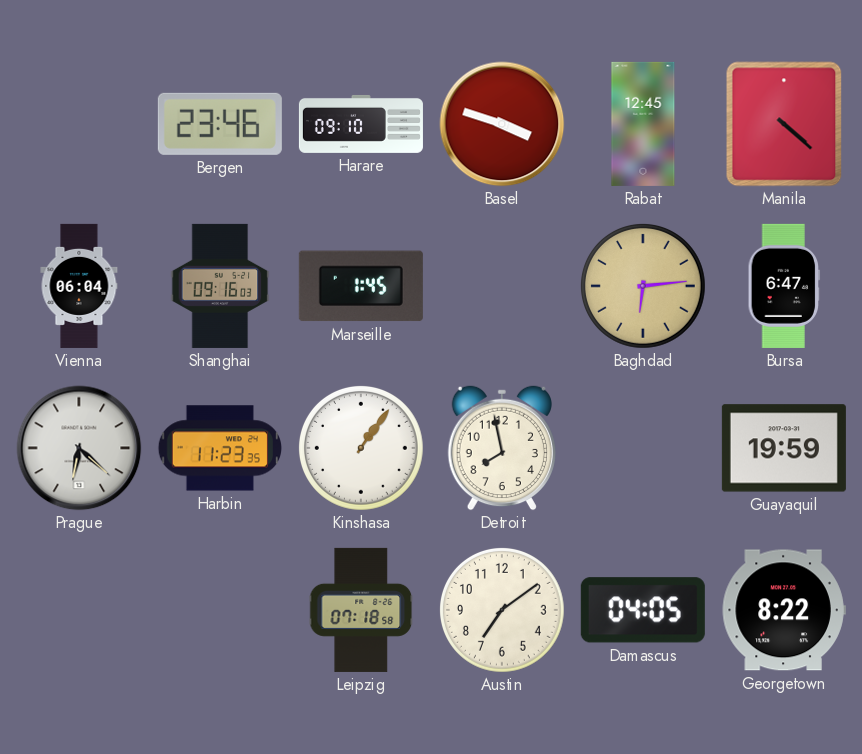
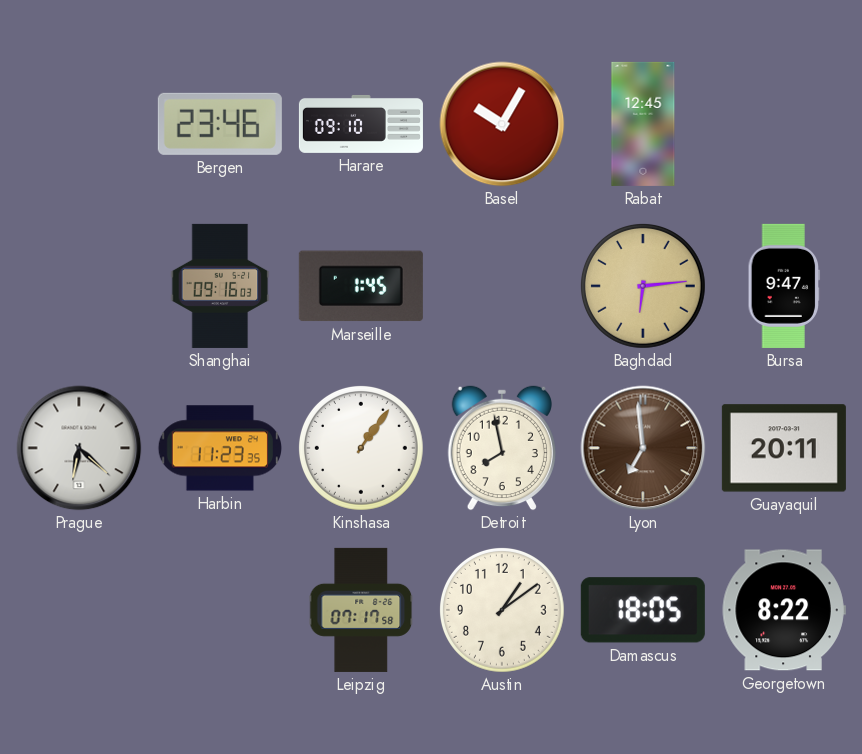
Basel: 3:48 -> 10:05 (502, 124)
Manila: 4:22 -> none (784, 124)
Vienna: 06:04 -> none (79, 286)
Bursa: 6:47 -> 9:47 (784, 286)
Lyon: none -> 6:59 (643, 448)
Guayaquil: 19:59 -> 20:11 (784, 448)
Leipzig: 07:18 -> 07:17 (361, 610)
Austin: 7:09 -> 1:09 (502, 610)
Damascus: 04:05 -> 18:05 (643, 610)
